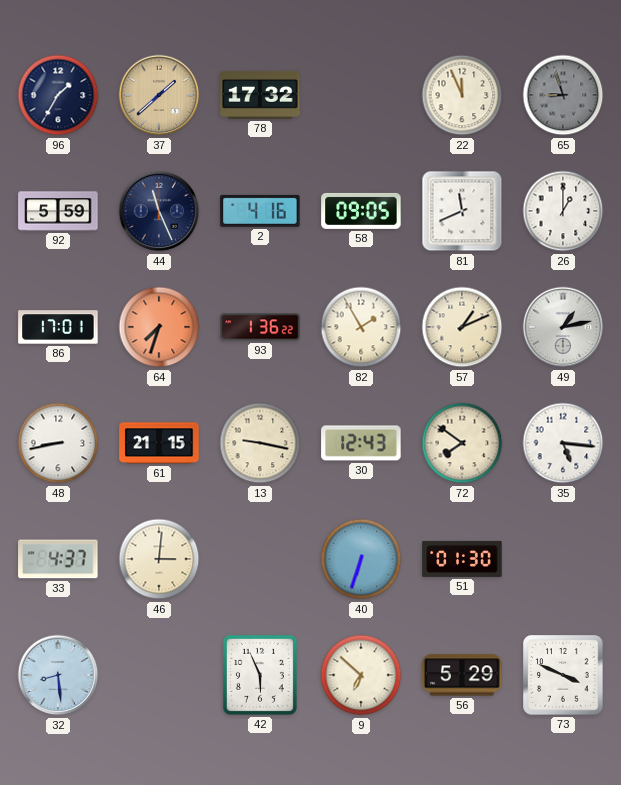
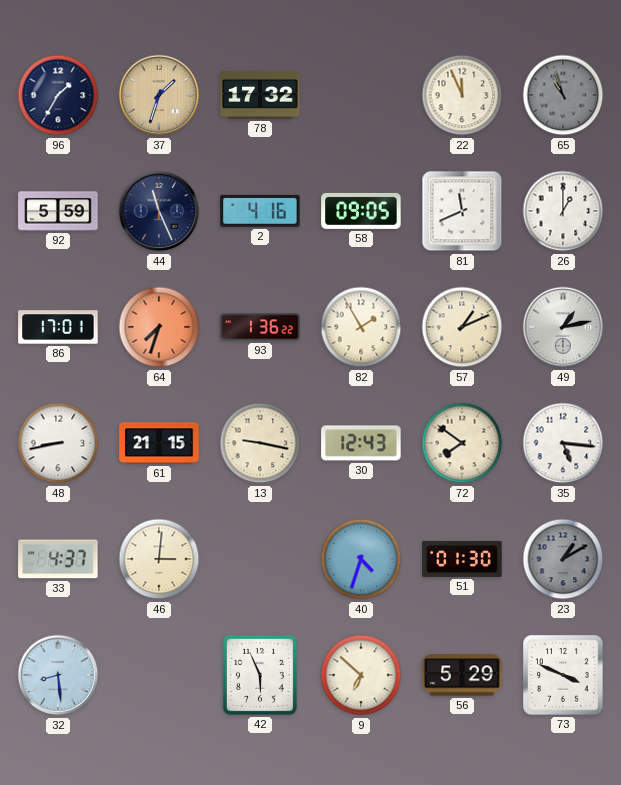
37: 1:38 -> 1:33 (159, 95)
65: 8:57 -> 10:57 (563, 95)
40: 6:33 -> 4:33 (361, 559)
23: none -> 1:10 (563, 559)
